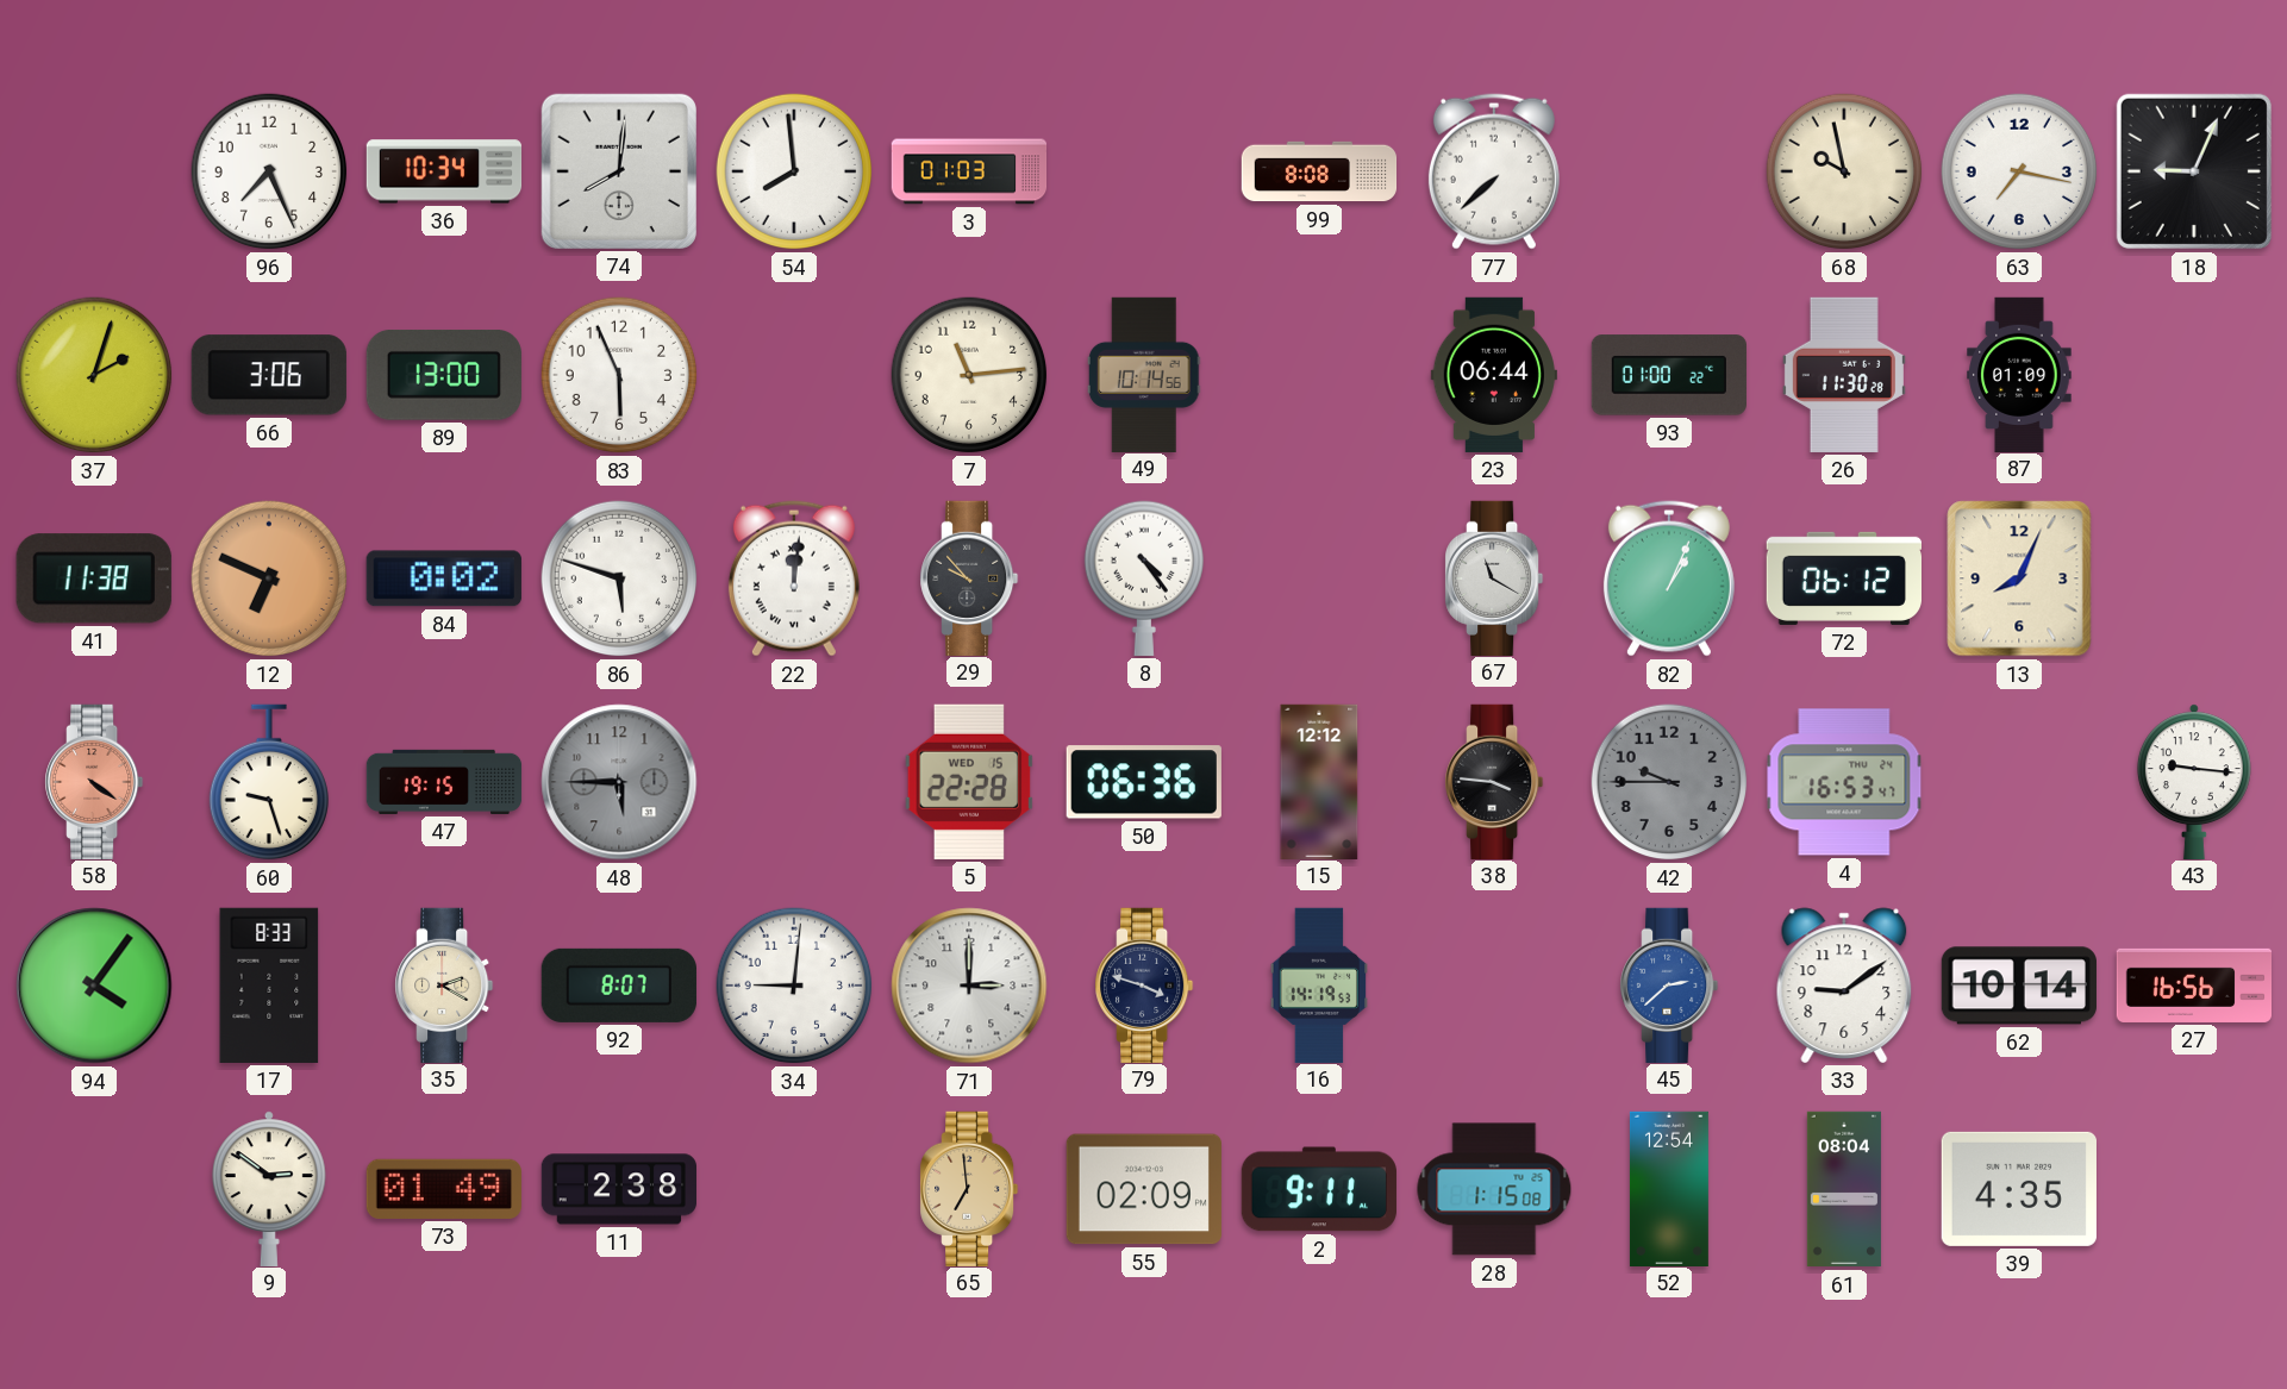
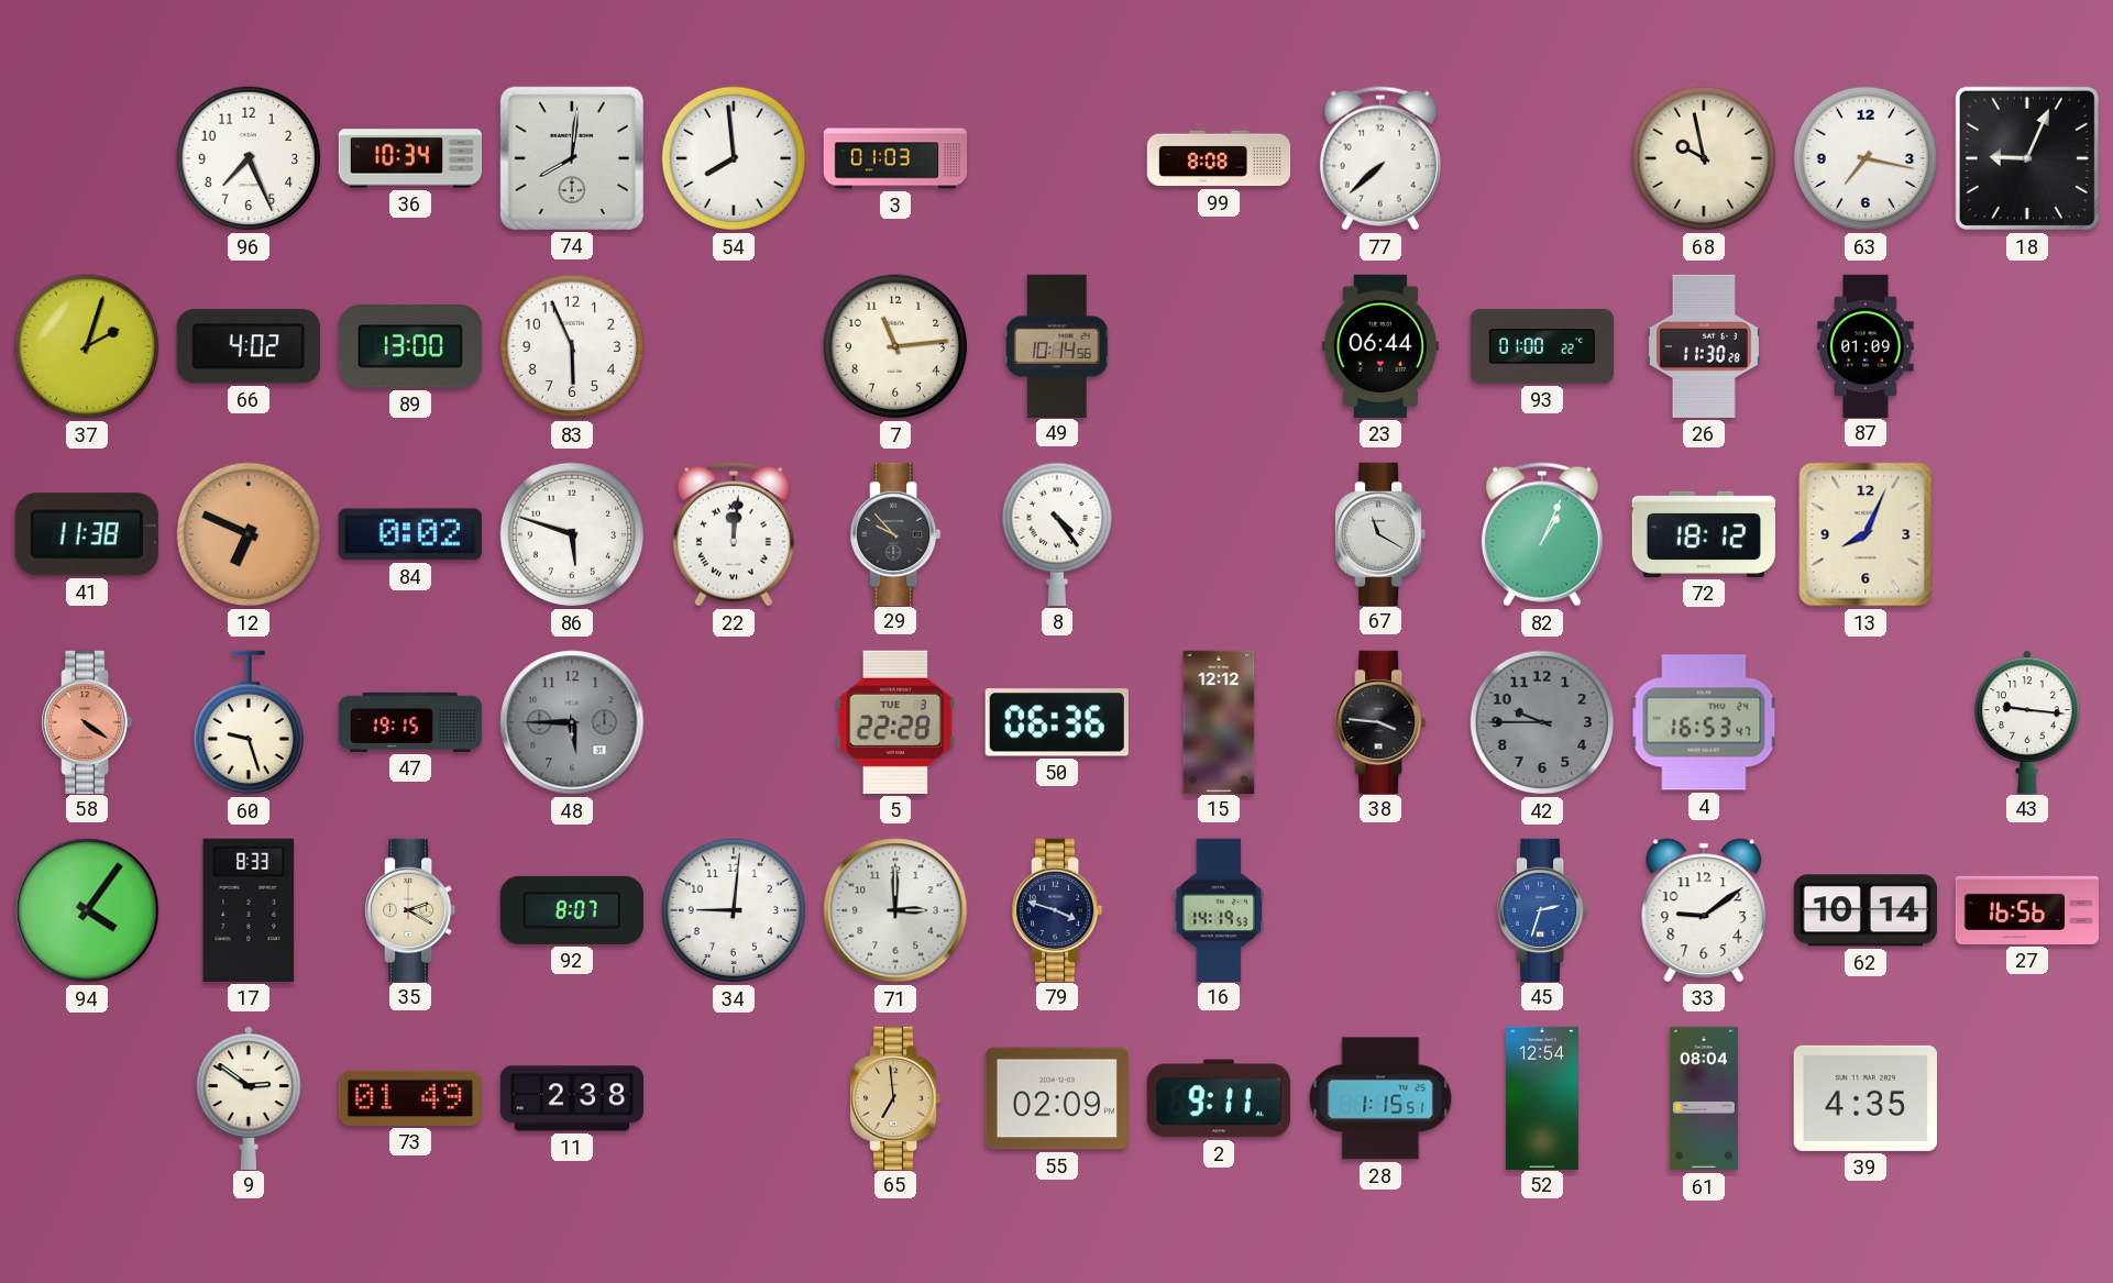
66: 3:06 -> 4:02 (249, 346)
72: 06:12 -> 18:12 (1703, 534)
5 date: WED 15 -> TUE 3 (895, 722)
45: 2:38 -> 2:33 (1542, 909)
28: 1:15:08 -> 1:15:51 (1380, 1098)
